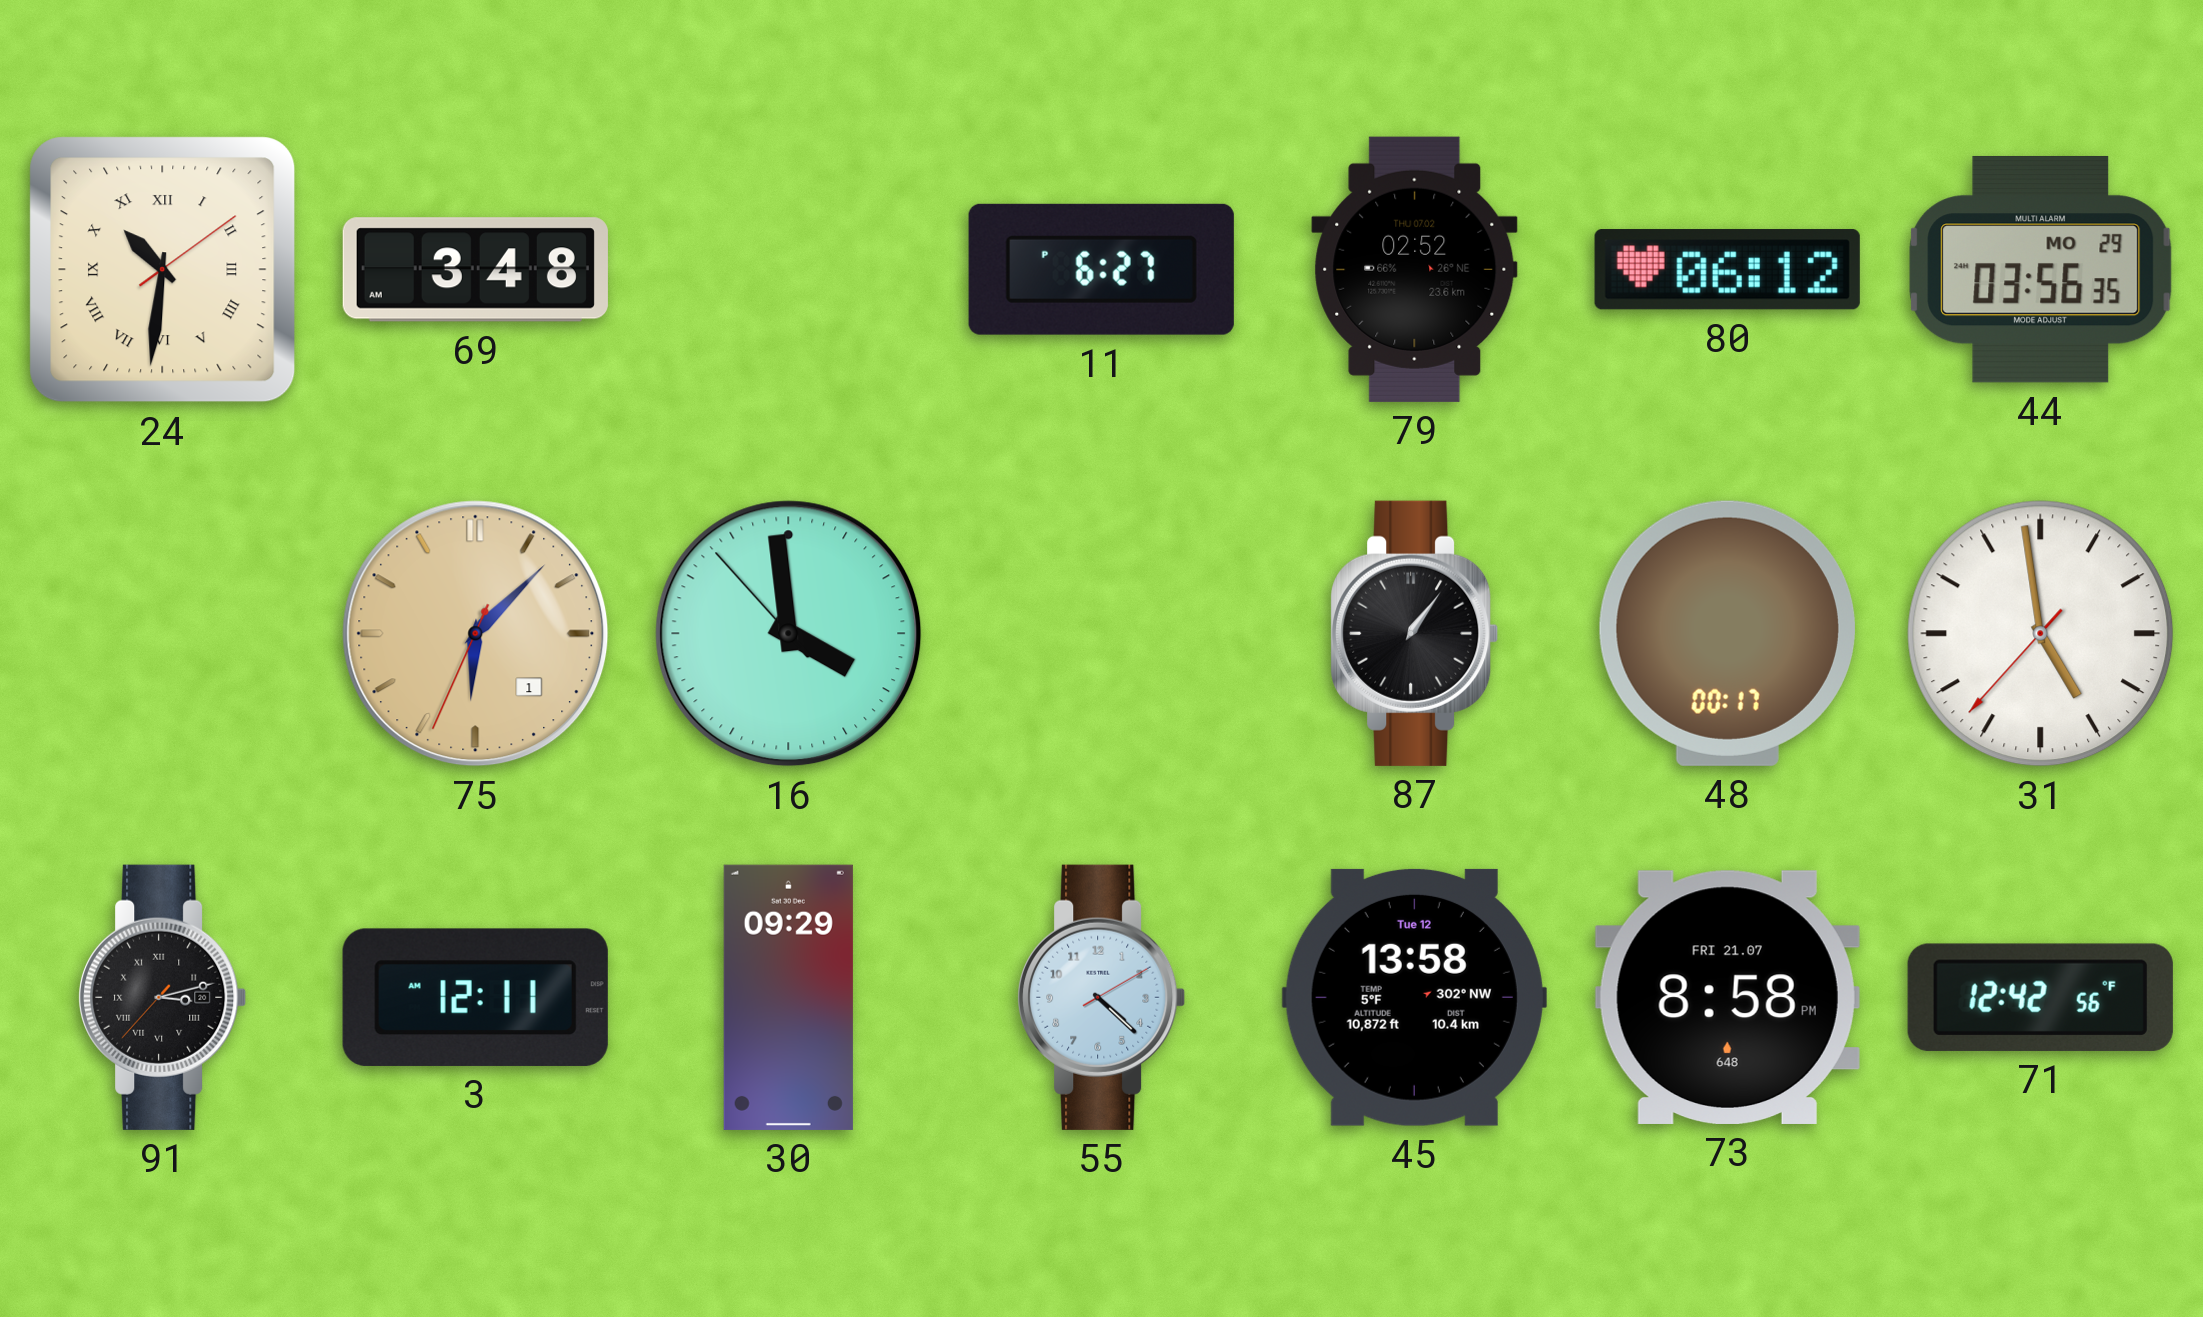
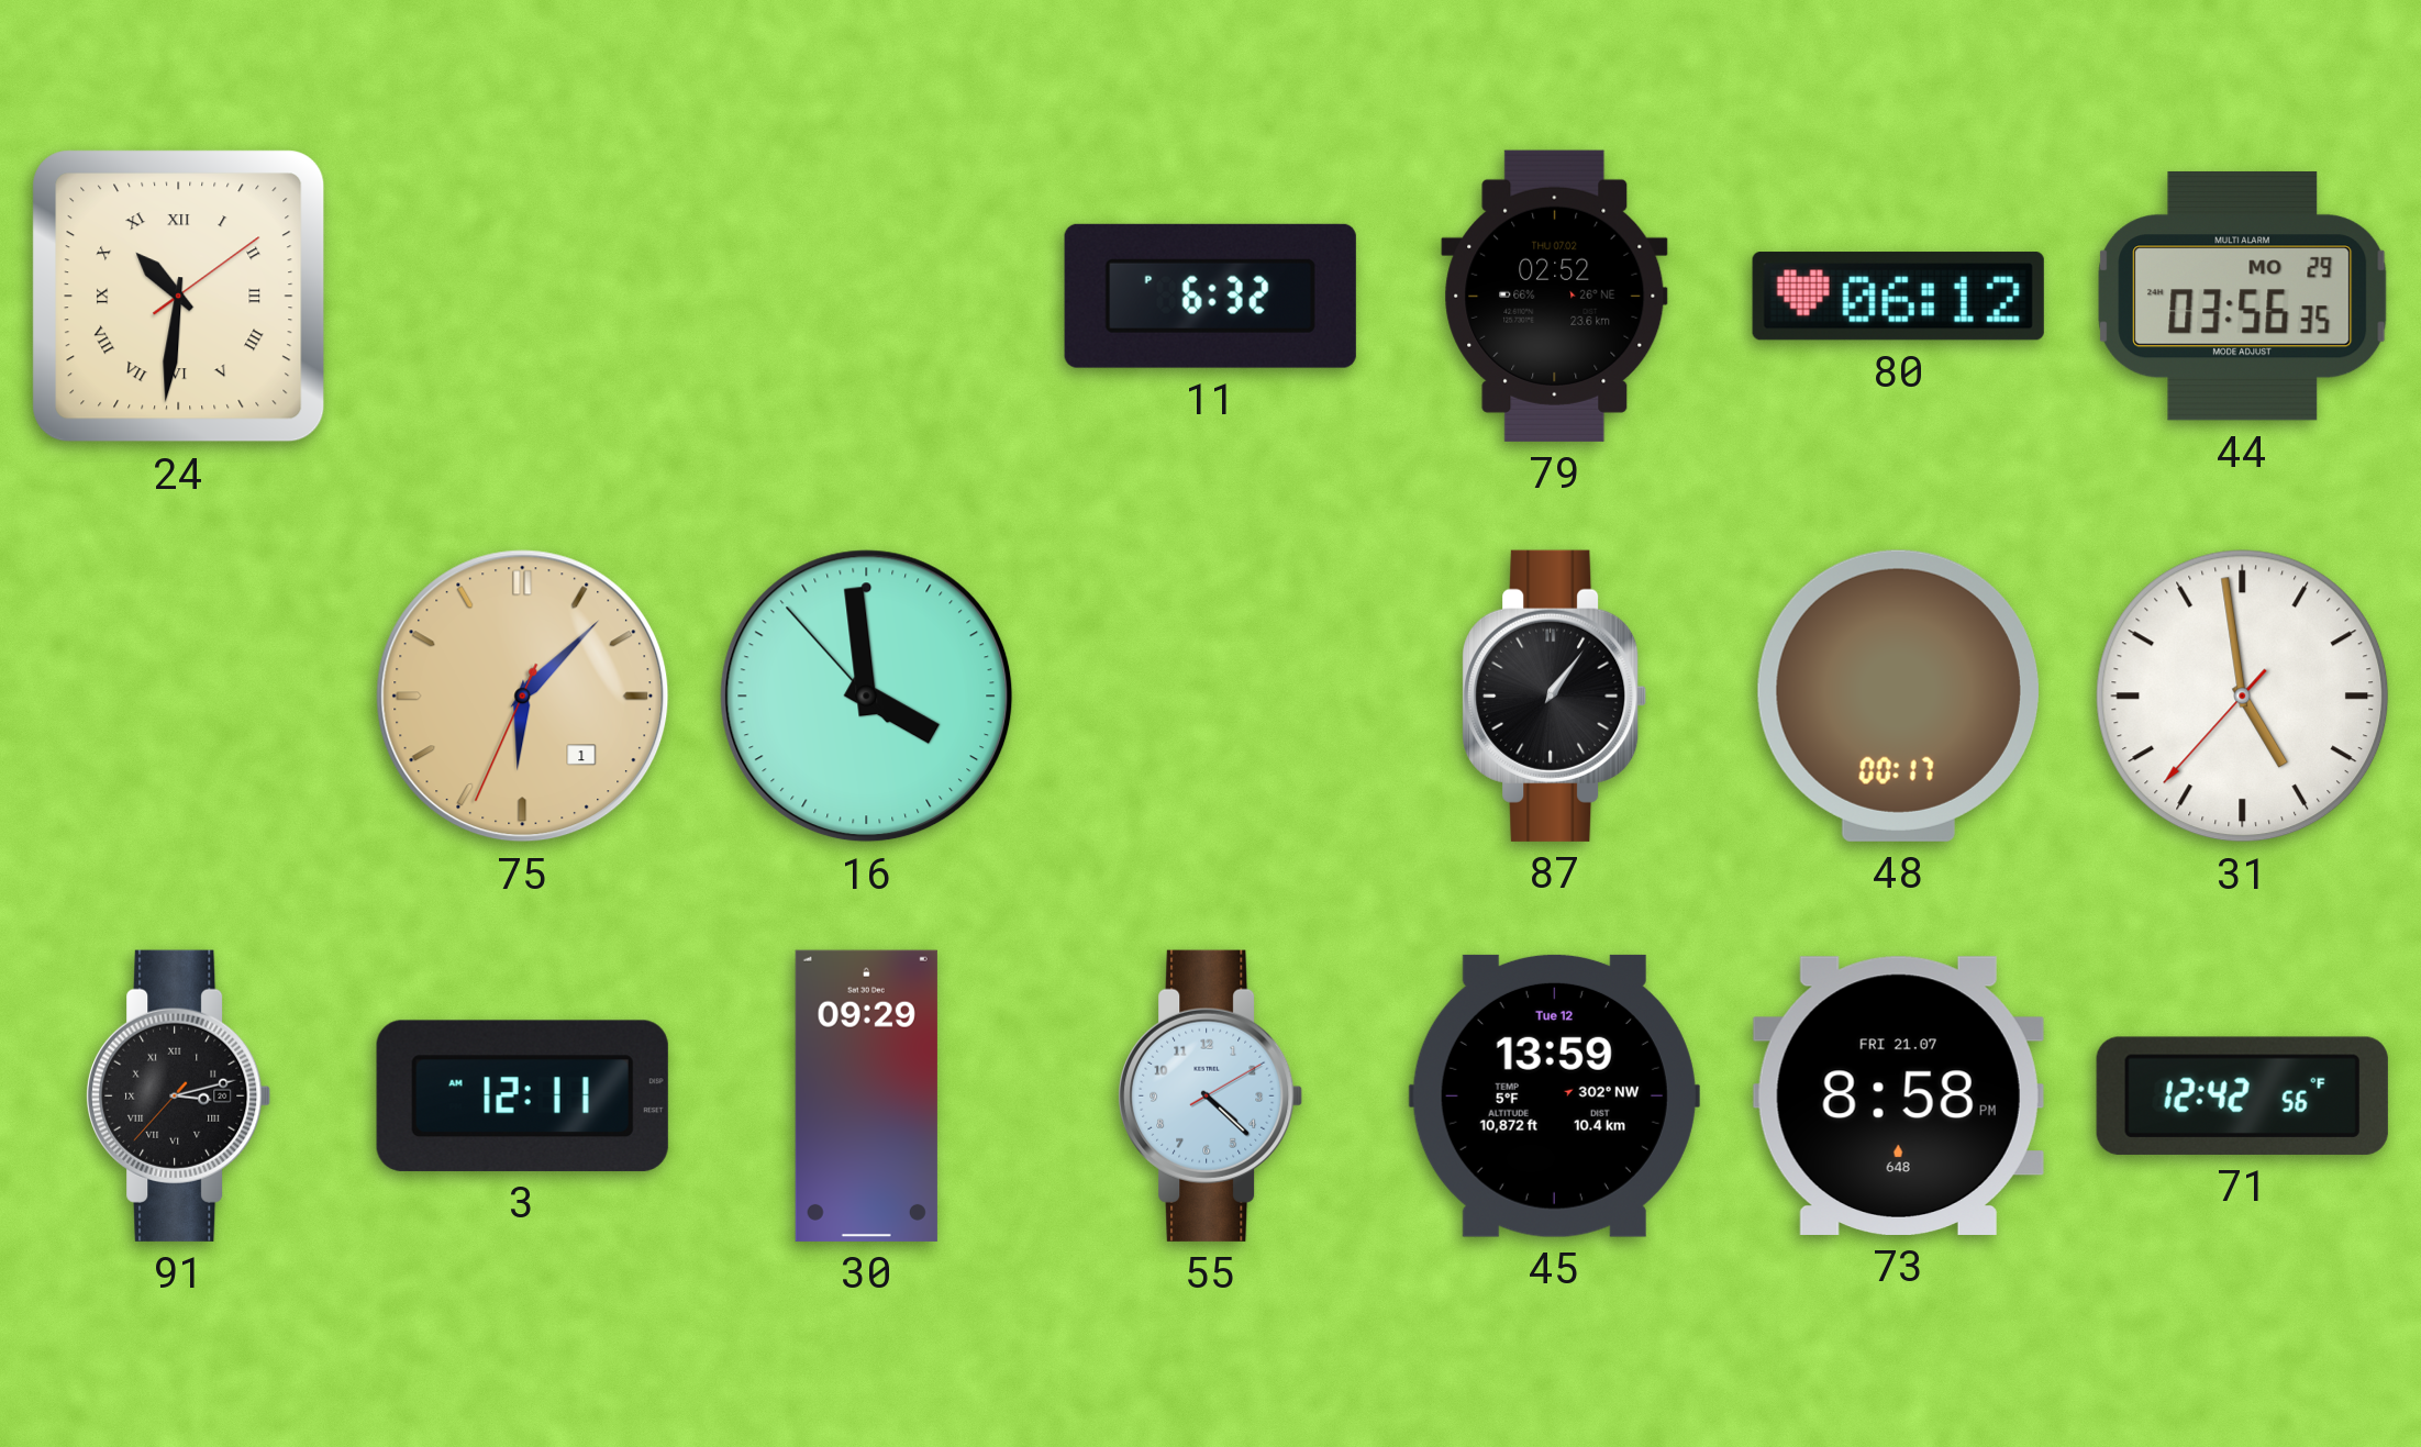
69: 3:48 -> none (475, 270)
11: 6:27 -> 6:32 (1210, 296)
45: 13:58 -> 13:59 (1554, 1095)
